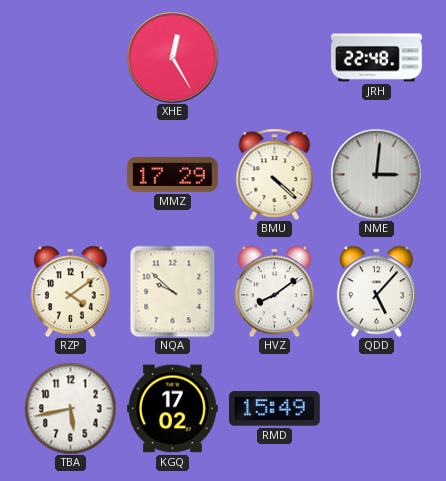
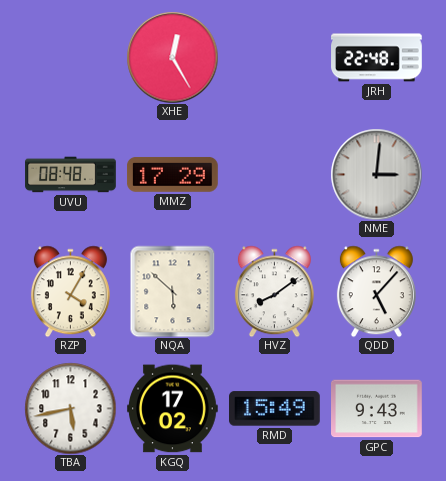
UVU: none -> 08:48 (71, 175)
BMU: 4:22 -> none (275, 174)
RZP: 4:09 -> 4:05 (70, 291)
NQA: 9:52 -> 5:52 (173, 291)
GPC: none -> 9:43 (377, 409)
